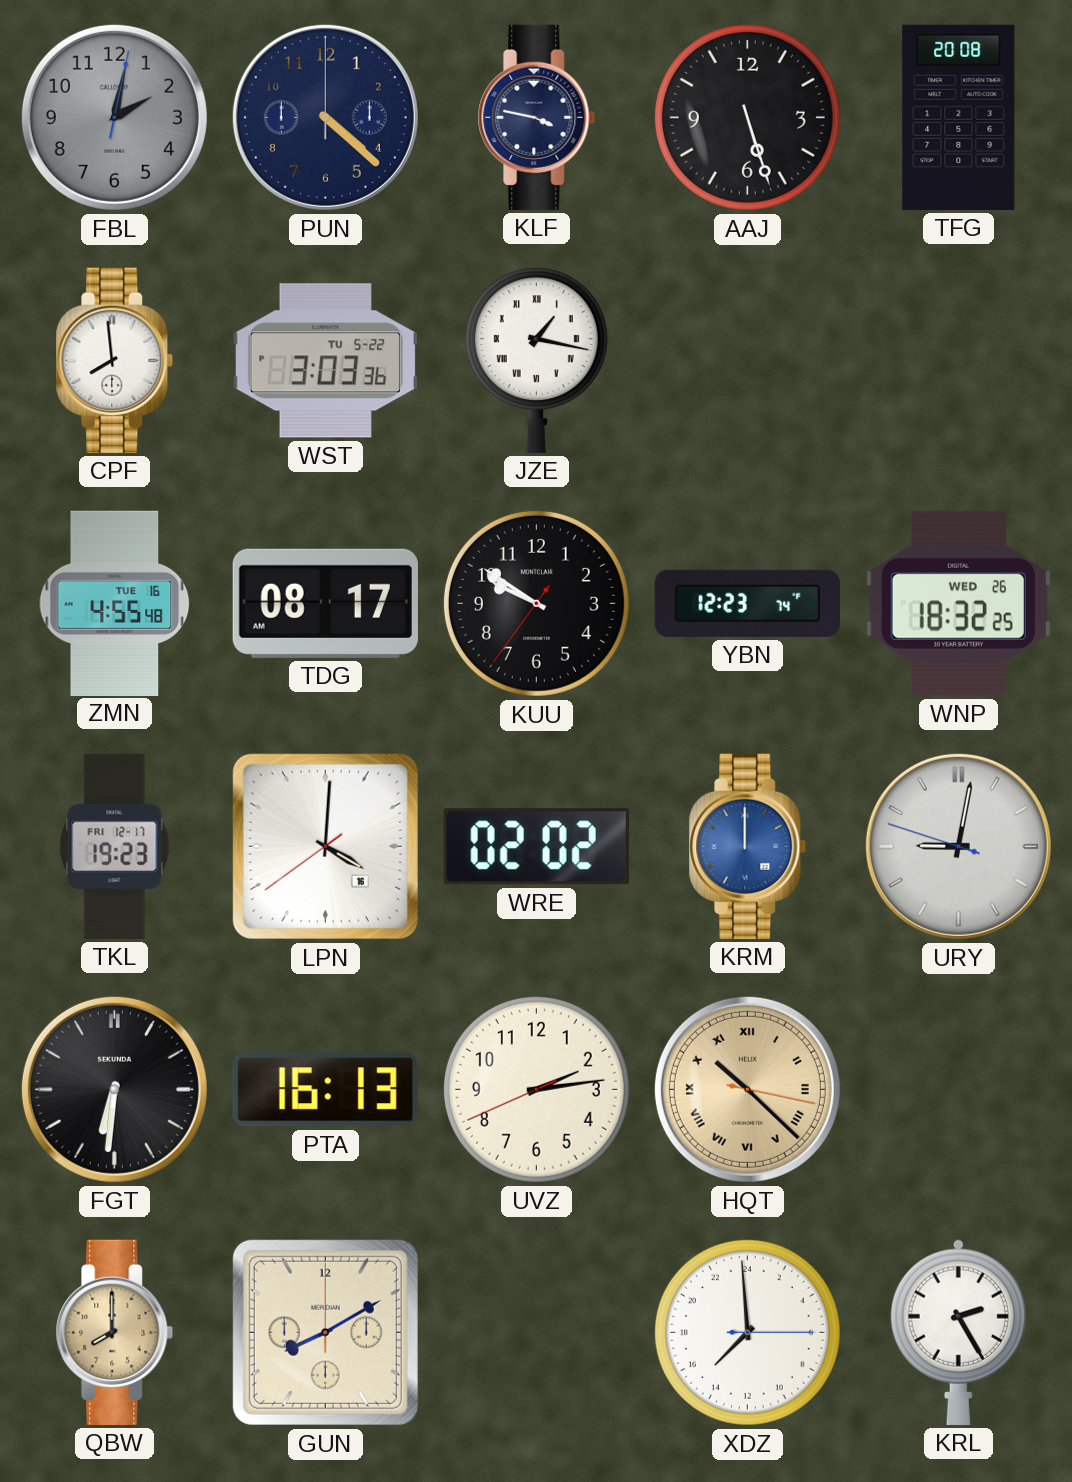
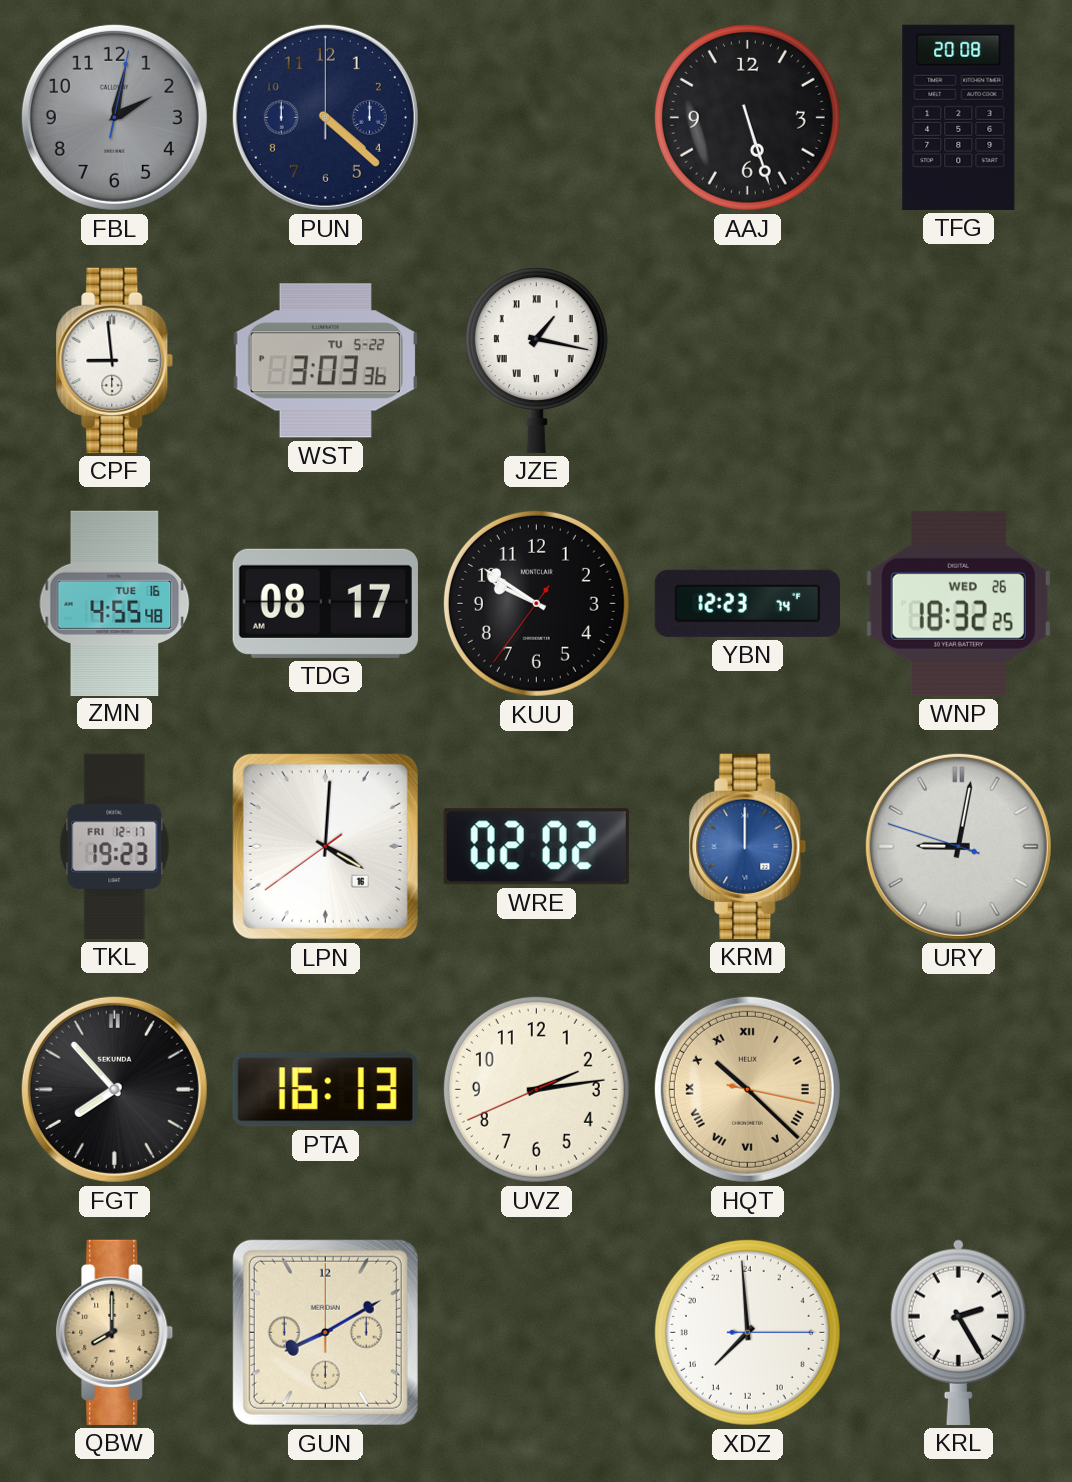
KLF: 3:47 -> none (537, 117)
CPF: 7:59 -> 8:59 (115, 360)
FGT: 6:31 -> 7:53 (114, 1089)
